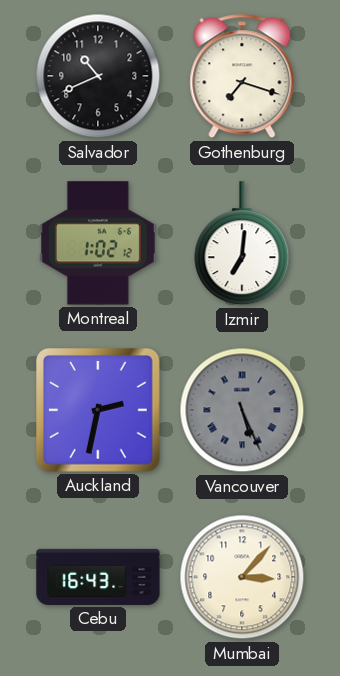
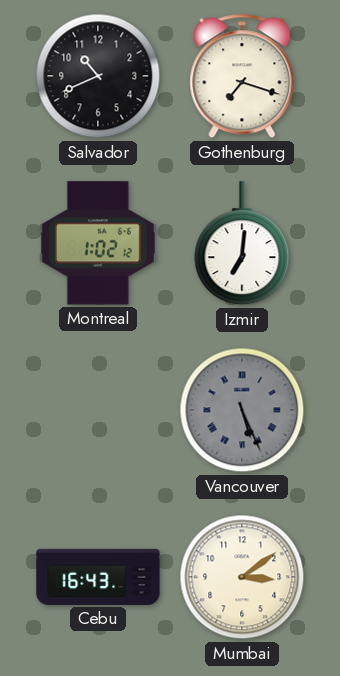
Auckland: 2:32 -> none (98, 410)
Mumbai: 3:07 -> 3:09 (242, 577)
